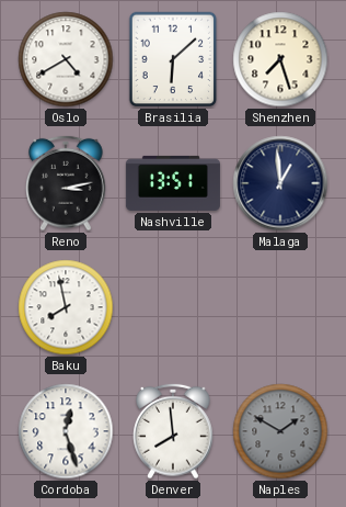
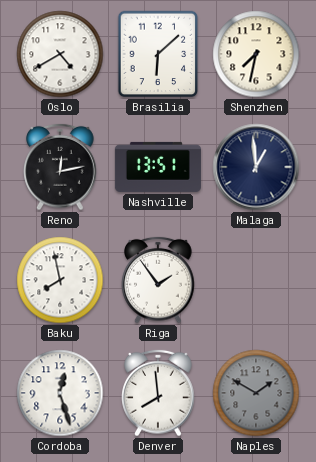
Shenzhen: 7:27 -> 7:32 (256, 54)
Reno: 3:13 -> 12:13 (60, 167)
Riga: none -> 1:54 (158, 280)
